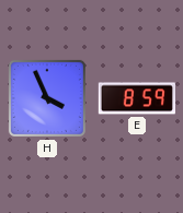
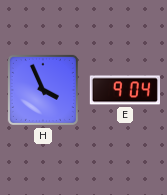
E: 8:59 -> 9:04 (124, 90)
